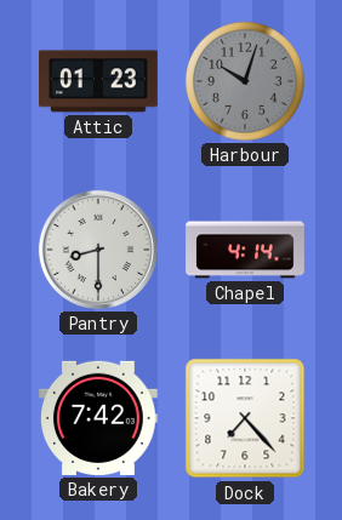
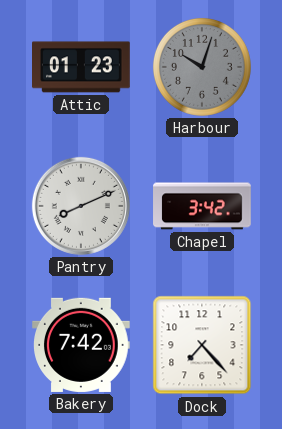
Pantry: 8:30 -> 8:11 (81, 206)
Chapel: 4:14 -> 3:42 (202, 206)
